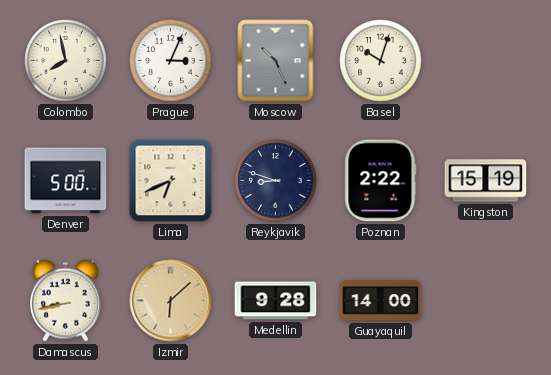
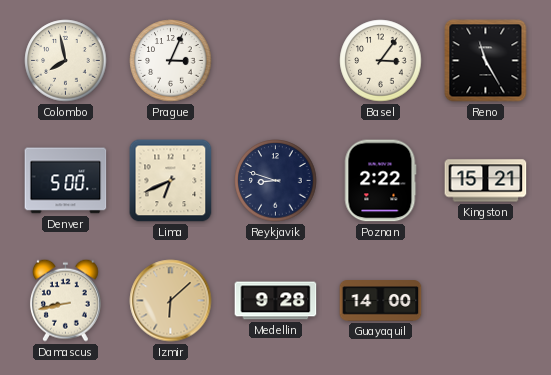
Moscow: 10:26 -> none (276, 61)
Basel: 10:03 -> 3:06 (381, 61)
Reno: none -> 11:25 (486, 61)
Kingston: 15:19 -> 15:21 (486, 181)
